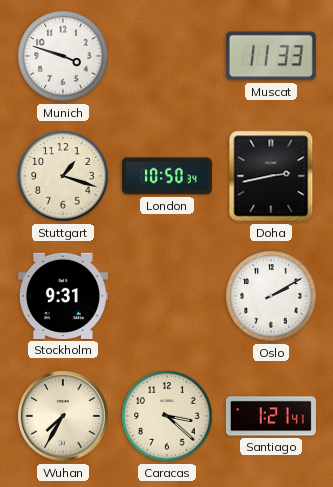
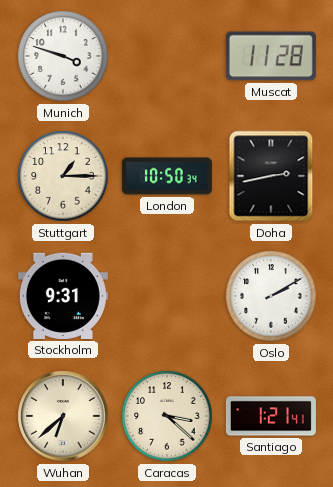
Muscat: 11:33 -> 11:28 (271, 56)
Stuttgart: 1:18 -> 1:15 (63, 176)
Wuhan: 7:35 -> 6:38 (63, 416)
